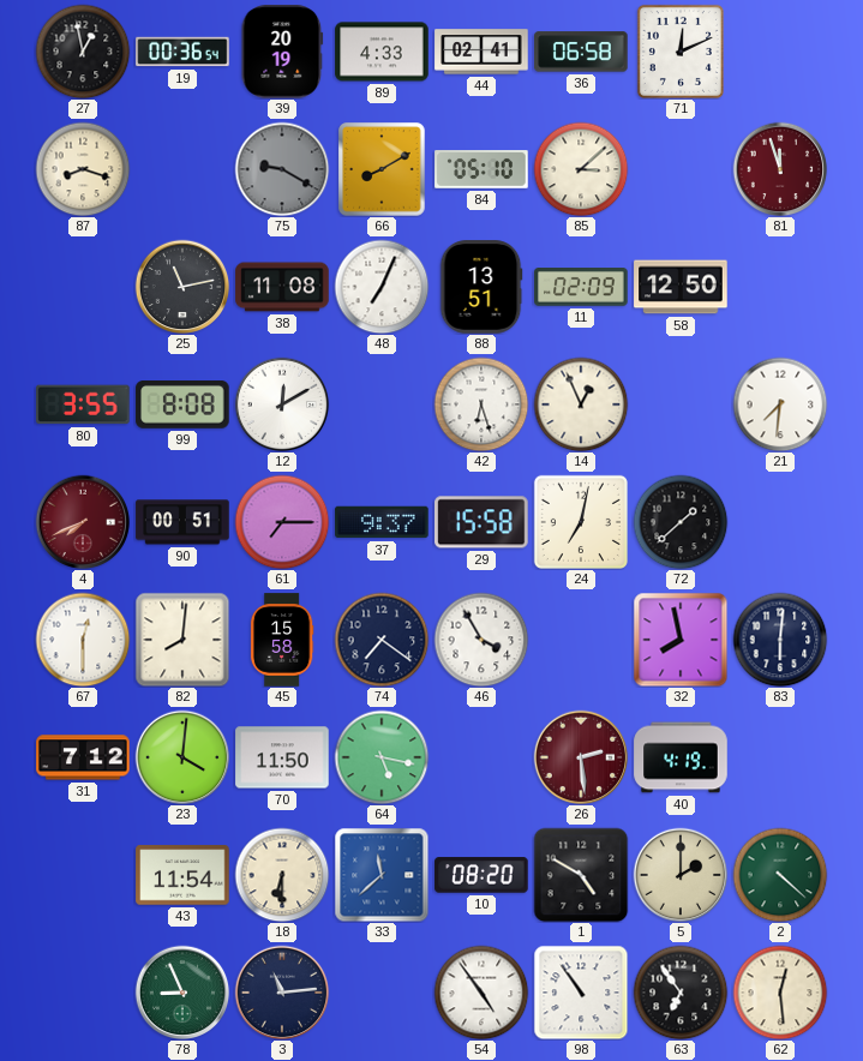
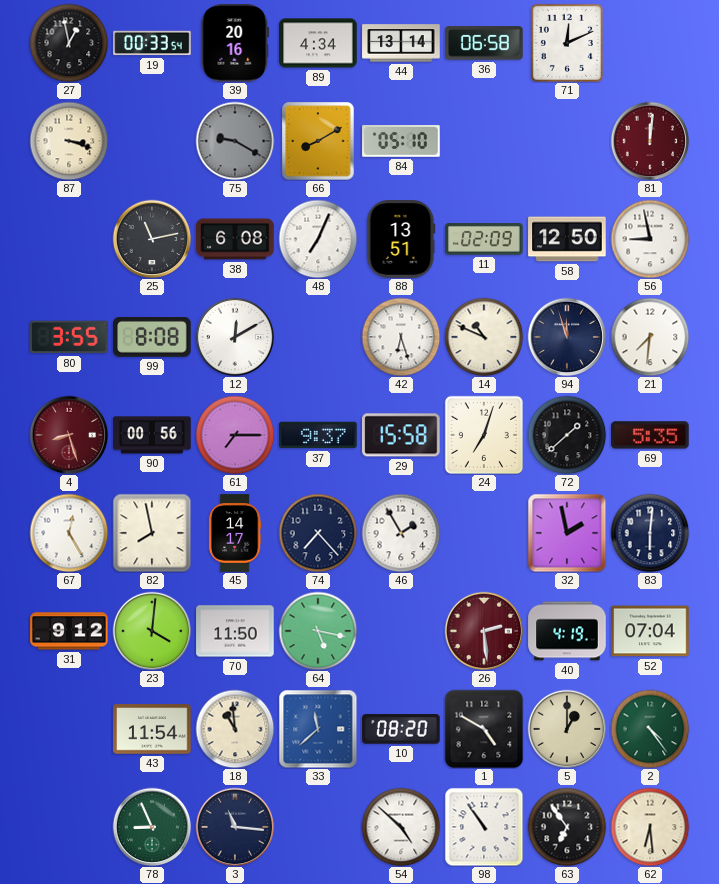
19: 00:36 -> 00:33 (152, 43)
39: 20:19 -> 20:16 (235, 43)
89: 4:33 -> 4:34 (318, 43)
44: 02:41 -> 13:14 (401, 43)
87: 8:18 -> 3:18 (69, 141)
85: 3:08 -> none (581, 169)
81: 11:57 -> 12:01 (650, 141)
38: 11:08 -> 6:08 (235, 239)
56: none -> 8:58 (650, 239)
14: 12:56 -> 10:49 (484, 337)
94: none -> 11:57 (567, 337)
4: 7:41 -> 8:27 (69, 435)
90: 00:51 -> 00:56 (152, 435)
24: 7:02 -> 7:03 (484, 435)
69: none -> 5:35 (650, 435)
67: 12:30 -> 12:25 (69, 533)
82: 8:01 -> 7:58 (152, 533)
45: 15:58 -> 14:17 (235, 533)
74: 7:21 -> 7:23 (318, 533)
46: 3:55 -> 1:55 (401, 533)
32: 7:58 -> 1:58 (567, 533)
31: 7:12 -> 9:12 (69, 631)
52: none -> 07:04 (650, 631)
18: 6:30 -> 10:59 (235, 729)
5: 2:00 -> 1:00 (567, 729)
2: 4:22 -> 4:24 (650, 729)
3: 11:14 -> 11:16 (235, 827)
54: 4:54 -> 4:52 (401, 827)
62: 12:29 -> 6:29 (650, 827)
